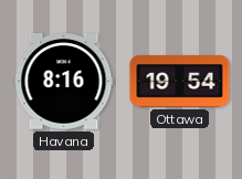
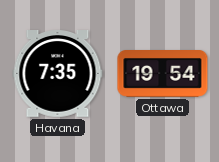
Havana: 8:16 -> 7:35 (58, 74)
